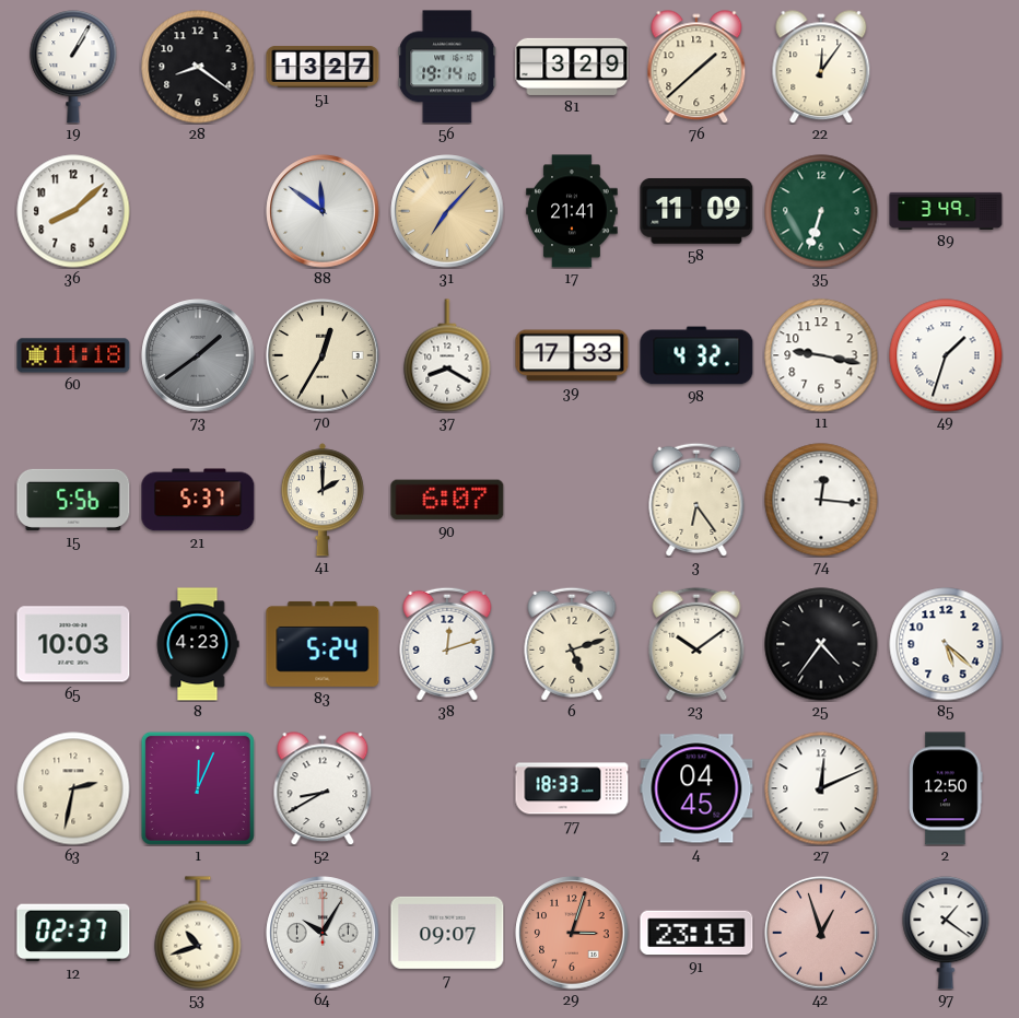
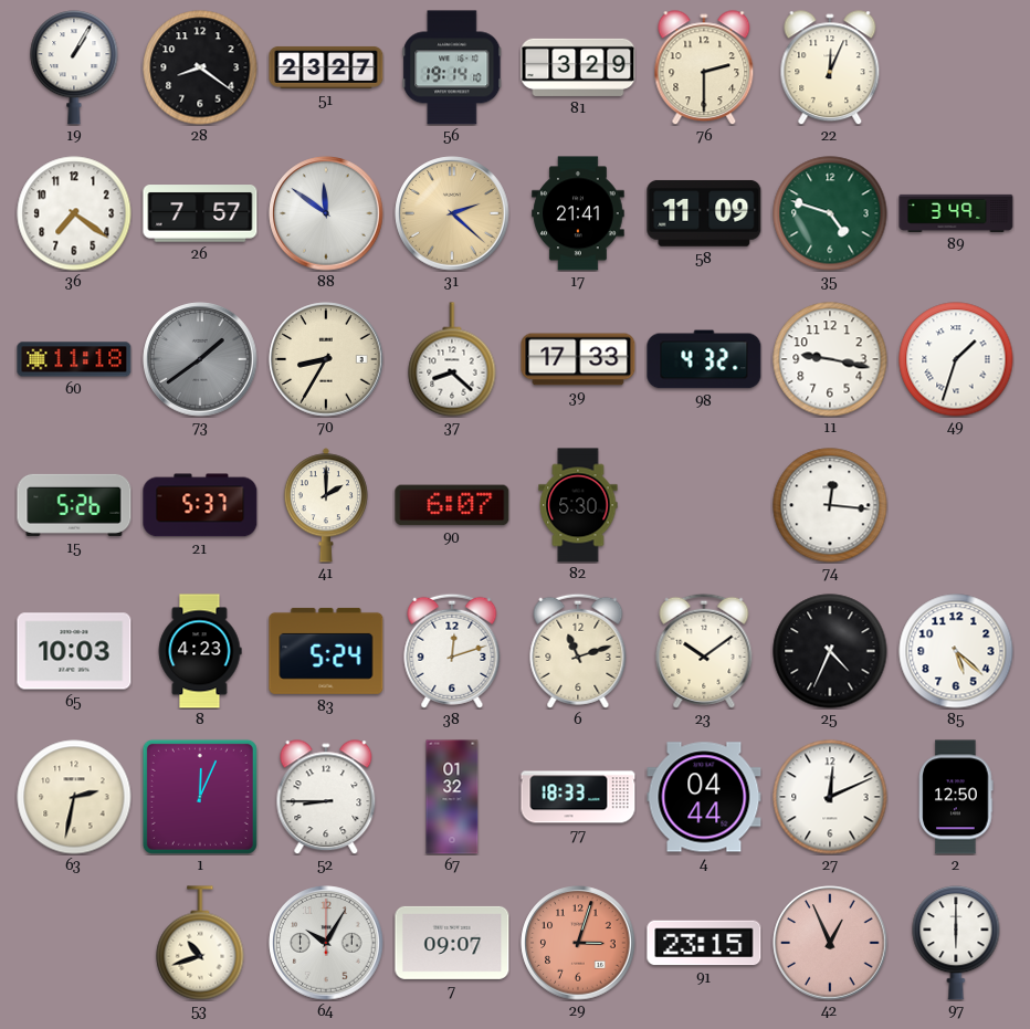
51: 13:27 -> 23:27 (326, 67)
76: 1:38 -> 2:30 (704, 67)
22: 12:06 -> 12:04 (830, 67)
36: 8:08 -> 7:21 (74, 213)
26: none -> 7:57 (200, 213)
31: 7:07 -> 2:22 (452, 213)
35: 6:33 -> 4:48 (830, 213)
70: 12:35 -> 8:35 (326, 359)
37: 8:20 -> 8:22 (452, 359)
15: 5:56 -> 5:26 (74, 505)
82: none -> 5:30 (578, 505)
3: 6:24 -> none (696, 500)
6: 5:12 -> 11:12 (578, 651)
25: 4:36 -> 4:34 (830, 651)
52: 8:40 -> 8:45 (326, 797)
67: none -> 01:32 (452, 797)
4: 04:45 -> 04:44 (704, 797)
12: 02:37 -> none (73, 933)
42: 12:57 -> 12:56 (830, 943)
97: 1:21 -> 6:00 (956, 943)
